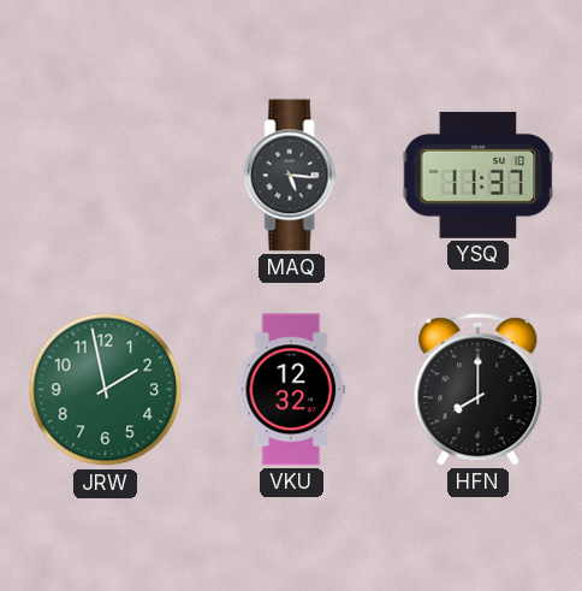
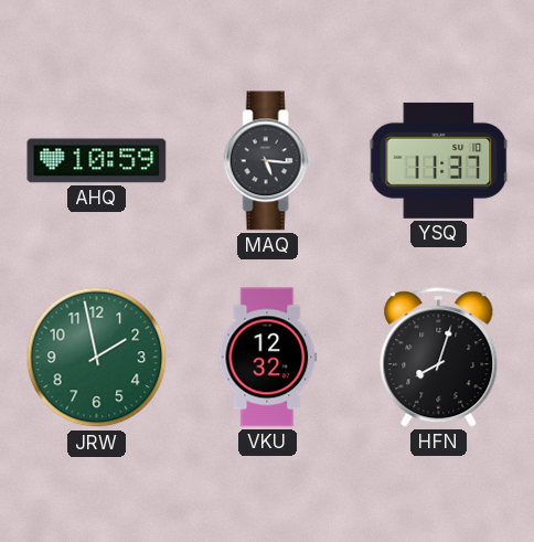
AHQ: none -> 10:59 (97, 161)
HFN: 8:00 -> 8:03 (439, 358)
